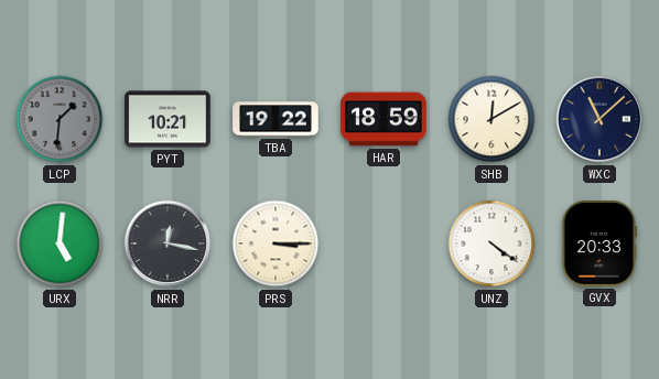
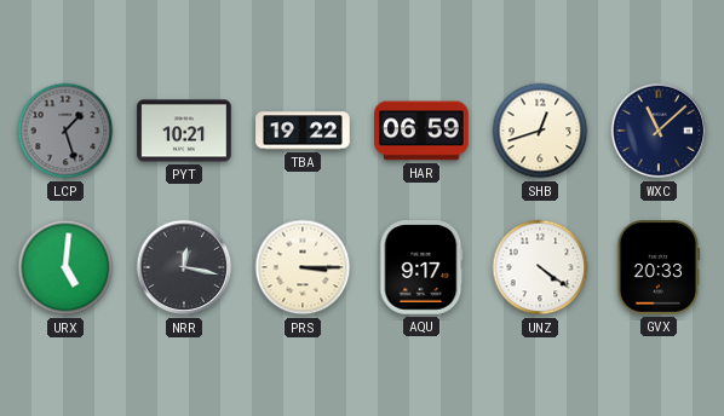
LCP: 1:31 -> 1:27 (65, 131)
HAR: 18:59 -> 06:59 (421, 131)
SHB: 12:10 -> 12:42 (540, 131)
AQU: none -> 9:17 (421, 267)
